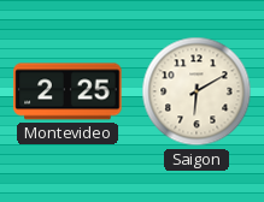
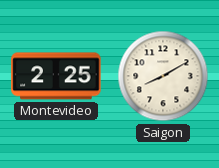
Saigon: 6:10 -> 8:10 (163, 76)
